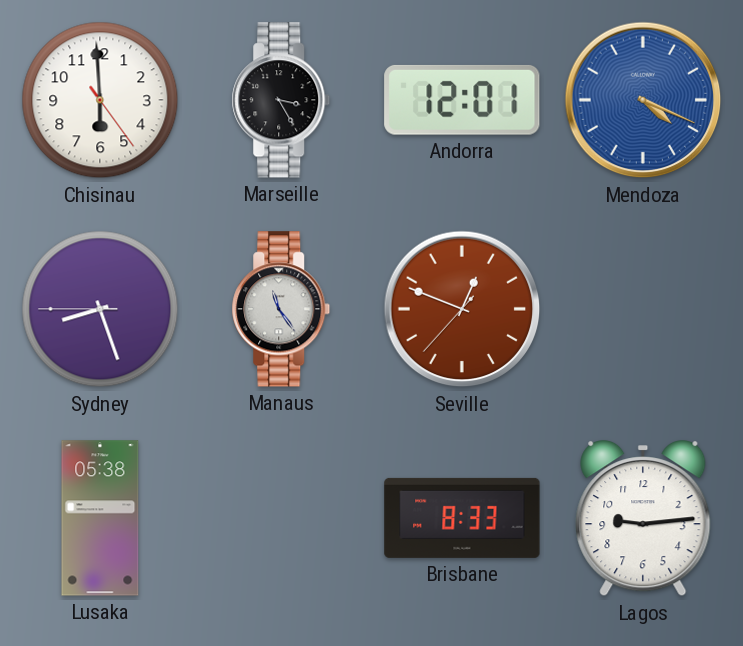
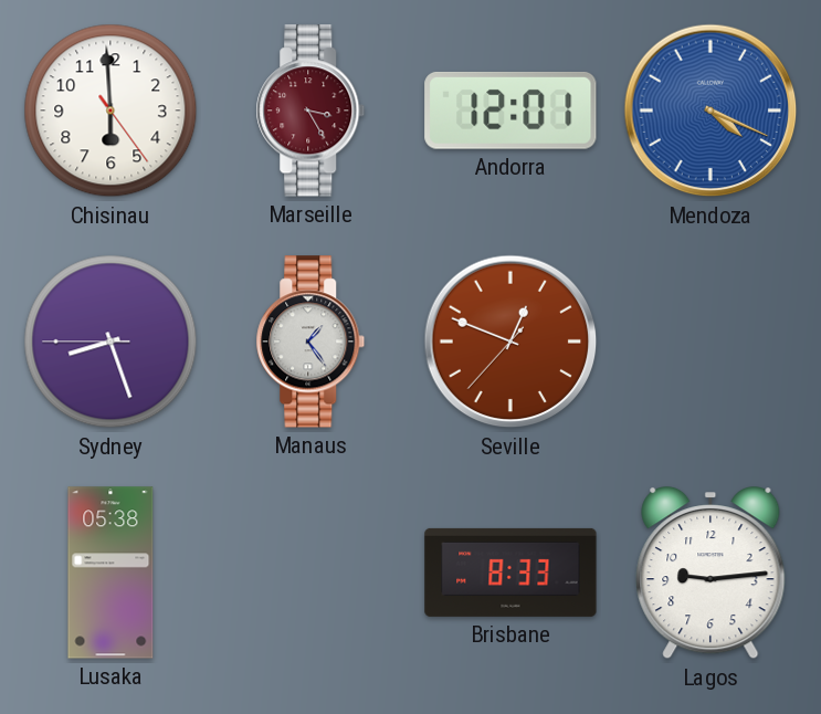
Marseille dial: black -> burgundy (310, 111)
Manaus: 11:24 -> 1:24 (310, 342)
